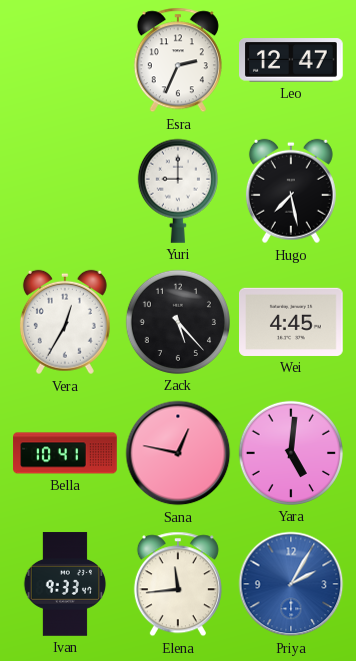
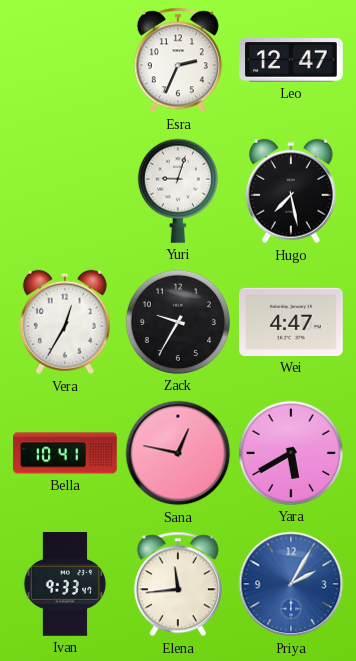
Yuri: 9:00 -> 9:03 (178, 191)
Zack: 5:23 -> 9:35 (178, 322)
Wei: 4:45 -> 4:47 (292, 322)
Yara: 5:01 -> 5:40 (291, 453)
